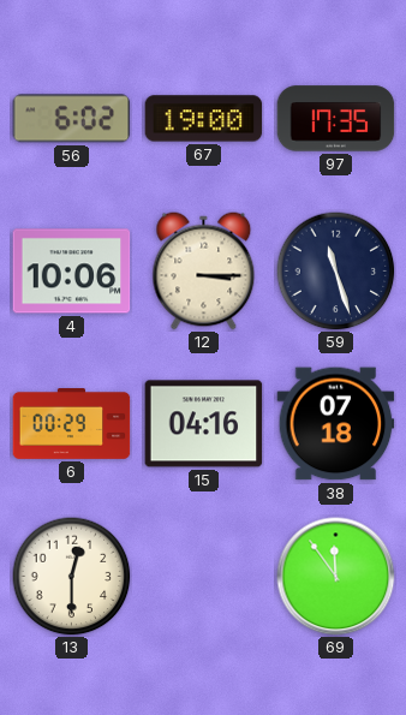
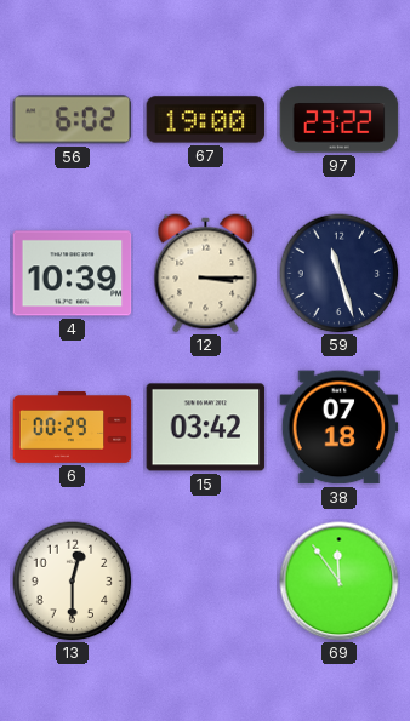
97: 17:35 -> 23:22 (340, 120)
4: 10:06 -> 10:39 (73, 274)
15: 04:16 -> 03:42 (206, 428)
